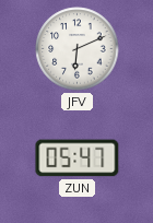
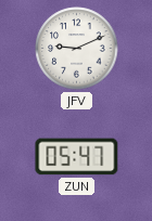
JFV: 6:11 -> 9:11 (77, 49)
